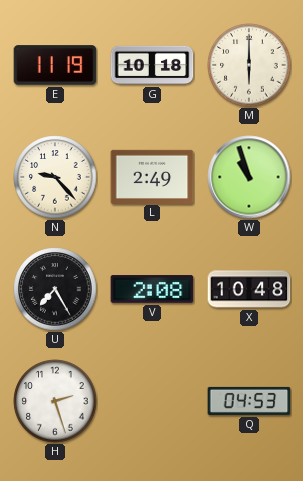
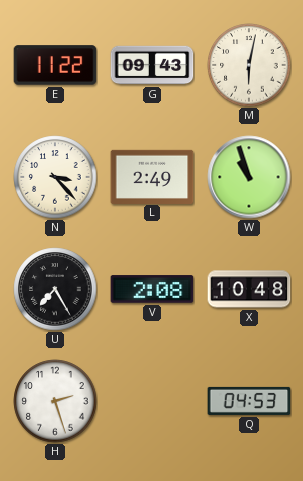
E: 11:19 -> 11:22 (55, 65)
G: 10:18 -> 09:43 (152, 65)
M: 6:00 -> 6:02 (249, 65)
N: 9:23 -> 3:23 (55, 177)
